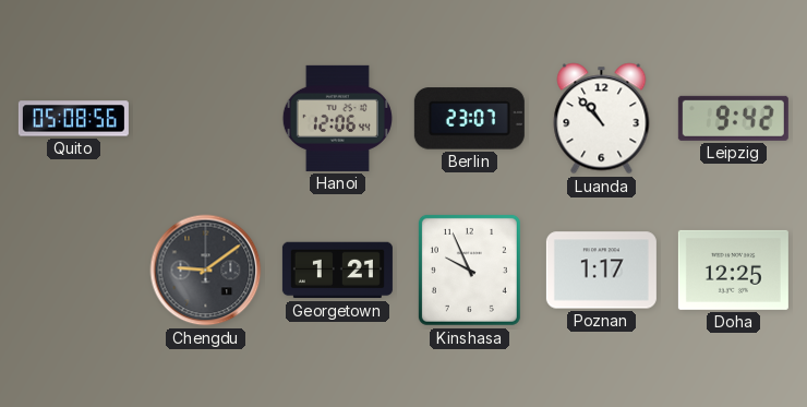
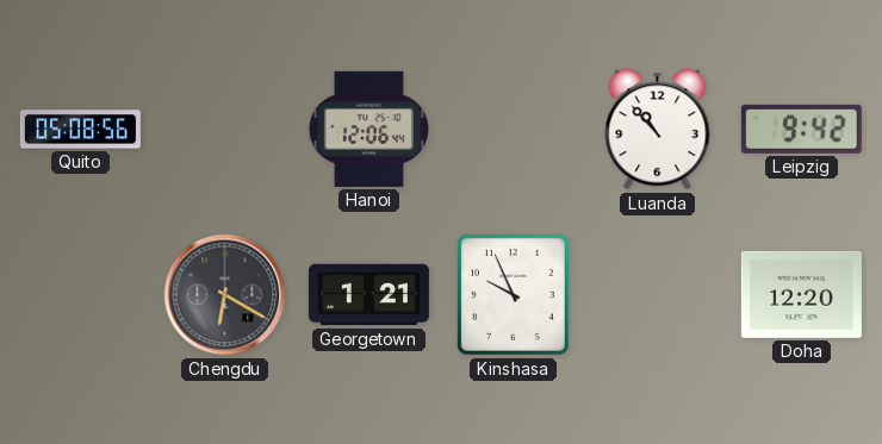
Berlin: 23:07 -> none (469, 119)
Chengdu: 9:09 -> 6:20 (225, 295)
Poznan: 1:17 -> none (601, 271)
Doha: 12:25 -> 12:20 (801, 294)
